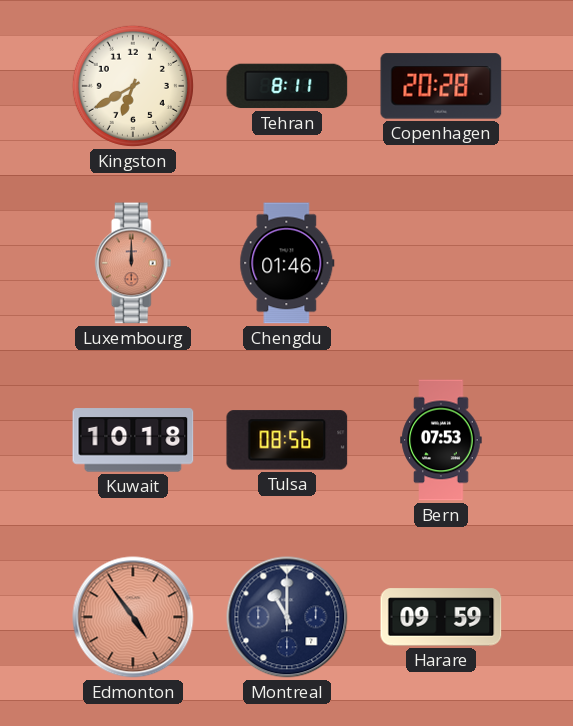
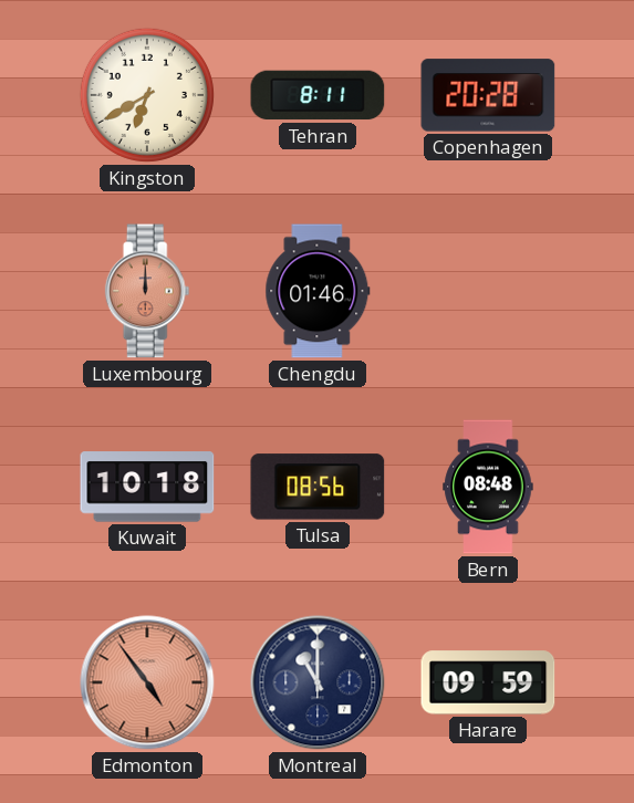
Bern: 07:53 -> 08:48 (488, 487)
